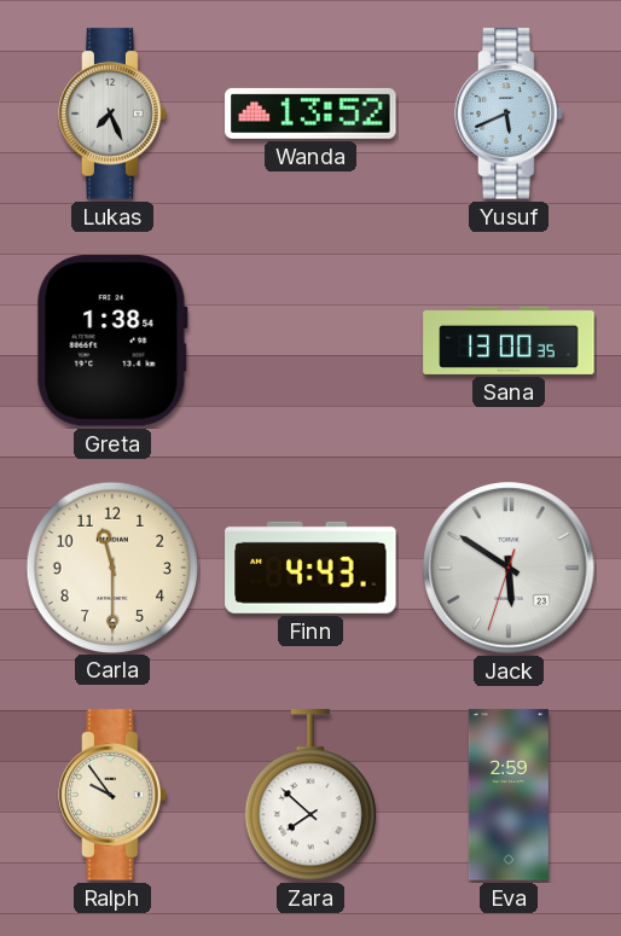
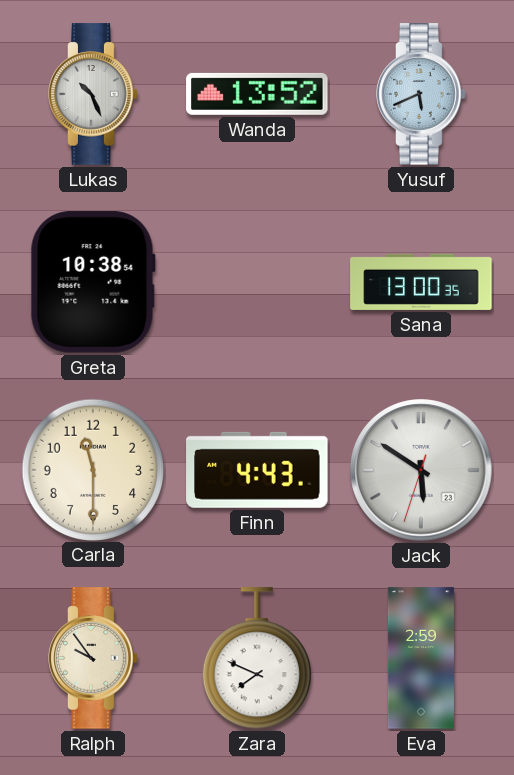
Lukas: 7:26 -> 10:26 (93, 94)
Greta: 1:38 -> 10:38 (93, 282)
Zara: 7:52 -> 7:49 (257, 659)
